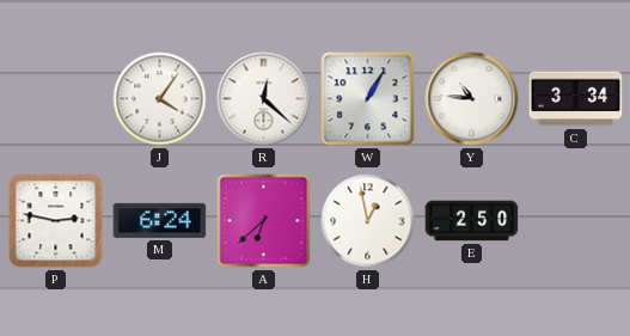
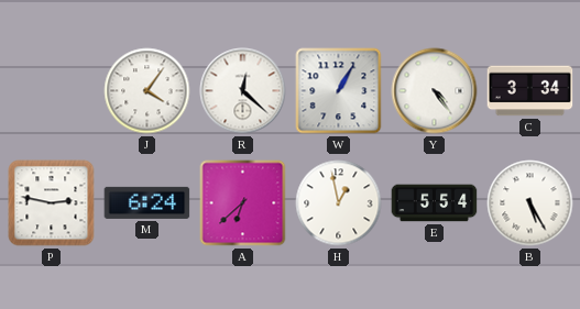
Y: 10:46 -> 4:24 (435, 91)
E: 2:50 -> 5:54 (435, 203)
B: none -> 5:25 (530, 203)
